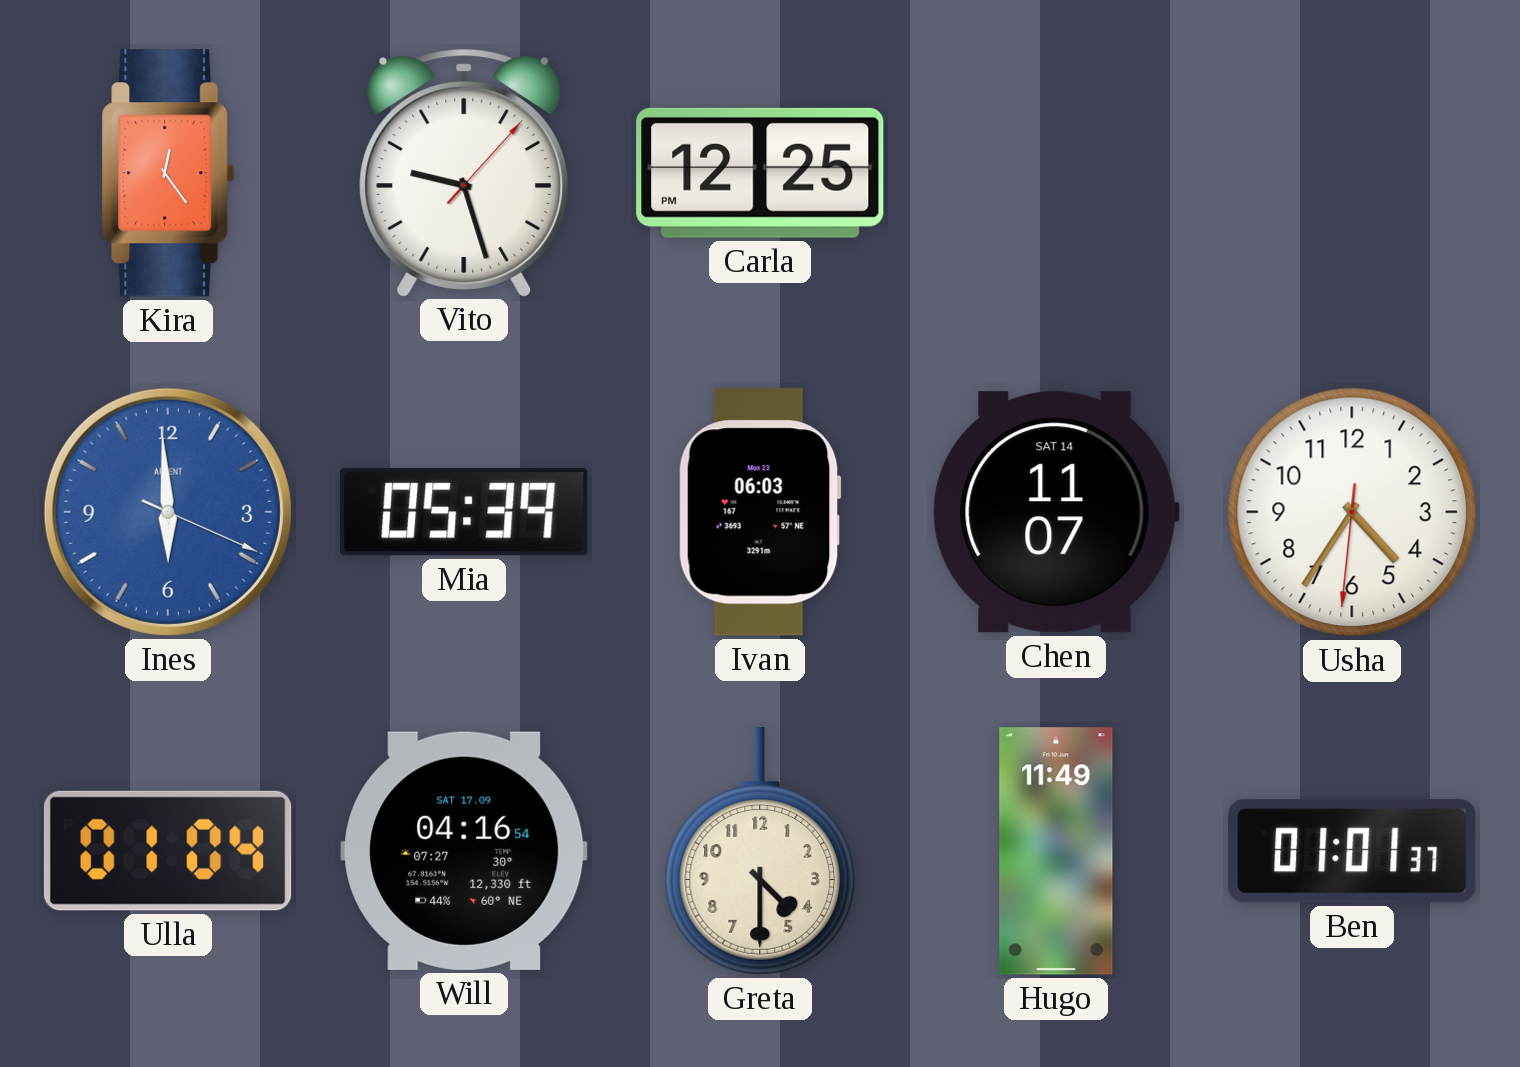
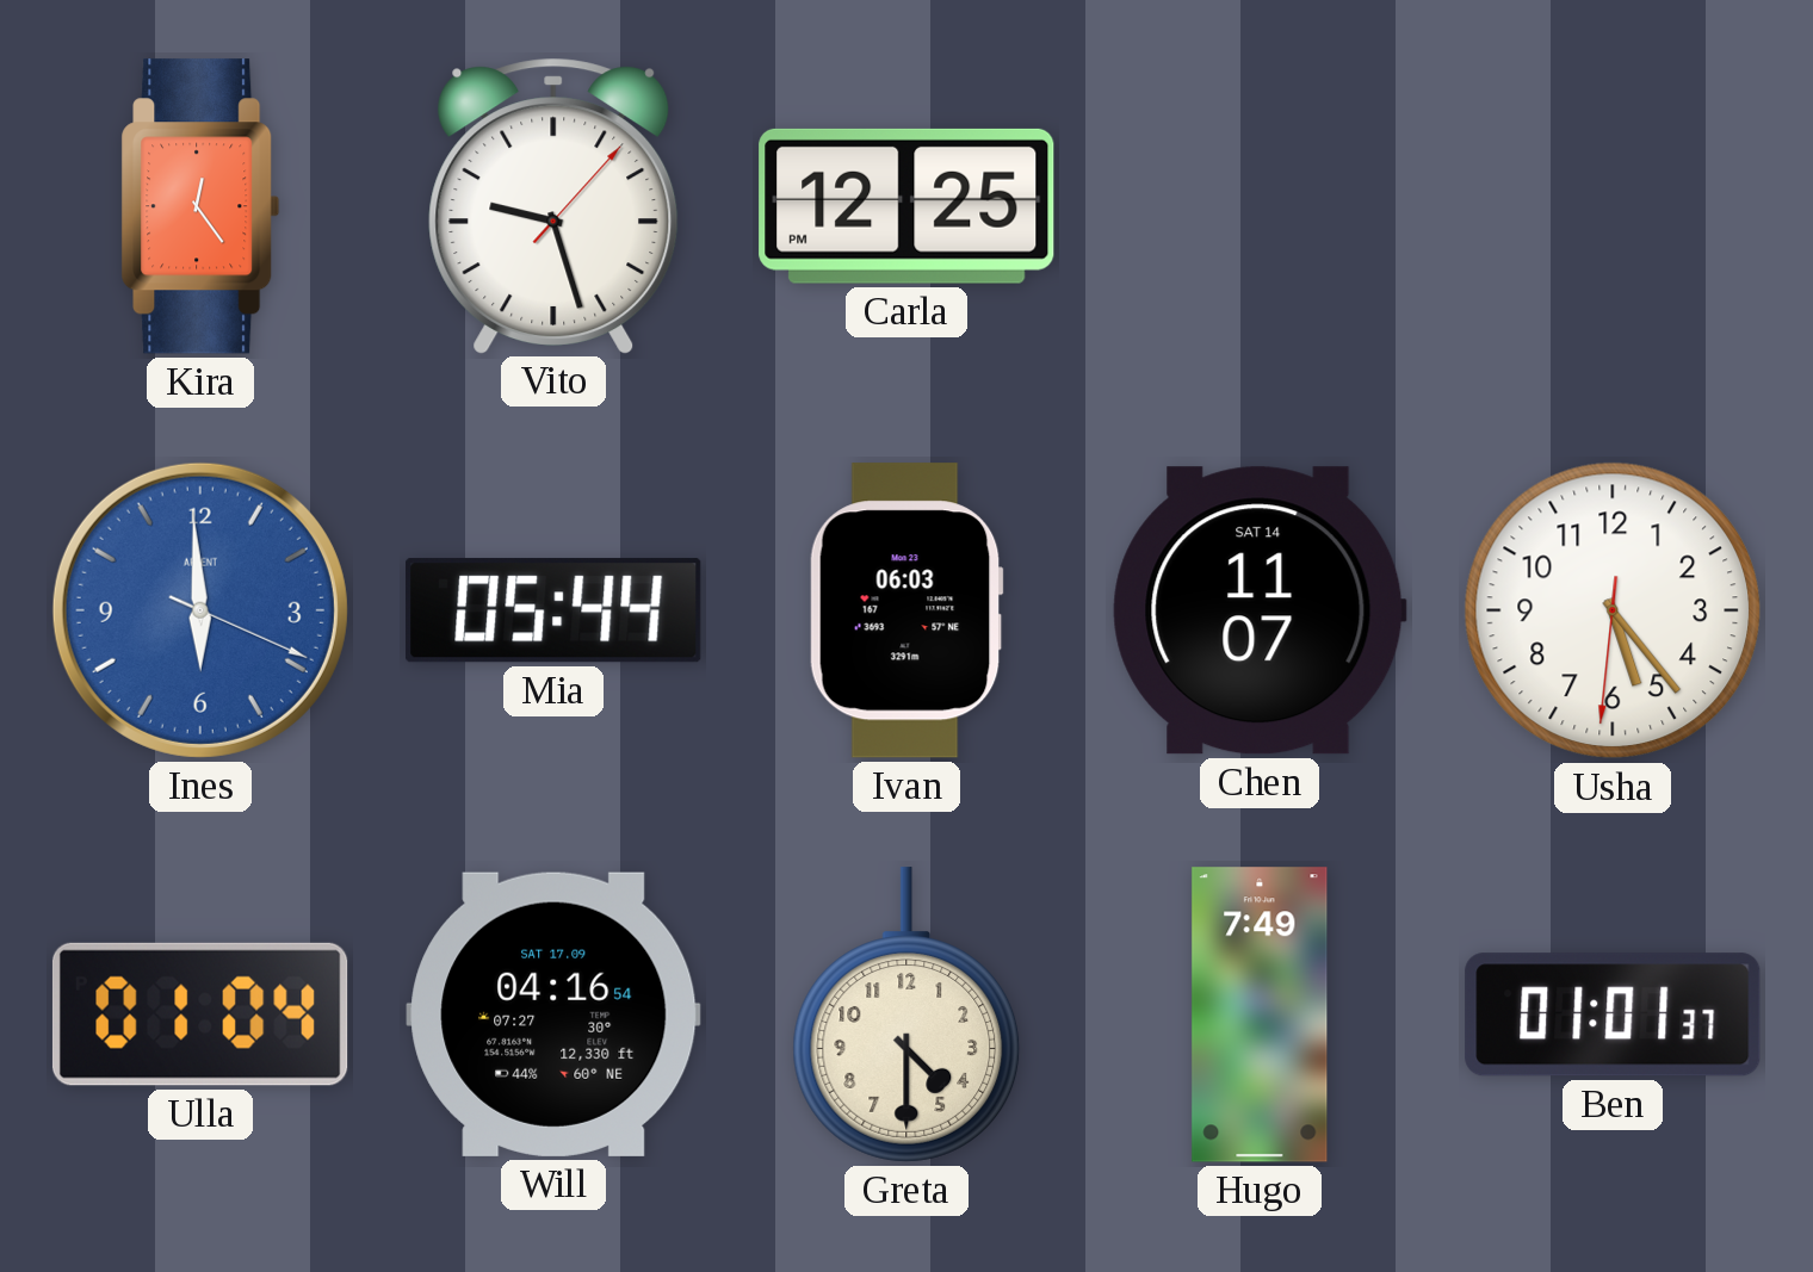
Mia: 05:39 -> 05:44 (553, 610)
Usha: 4:35 -> 5:23 (1613, 610)
Hugo: 11:49 -> 7:49 (1260, 1015)
